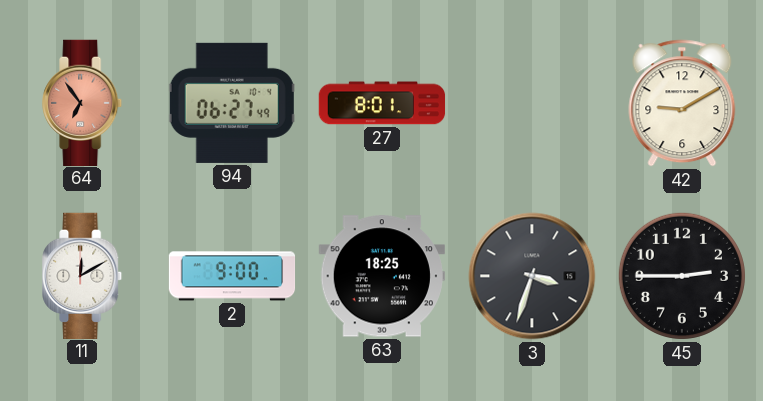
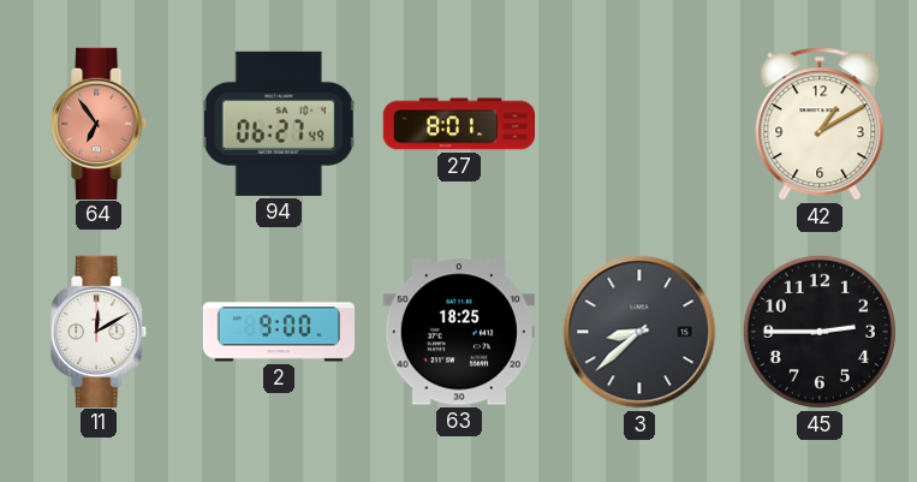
42: 9:10 -> 1:10 (820, 124)
3: 3:33 -> 8:38 (639, 332)
